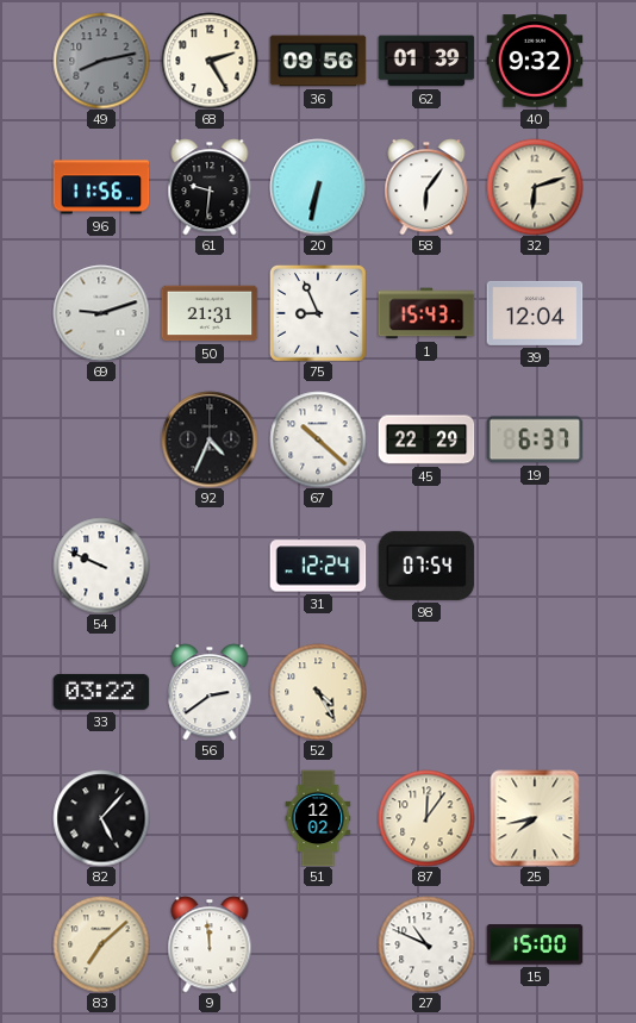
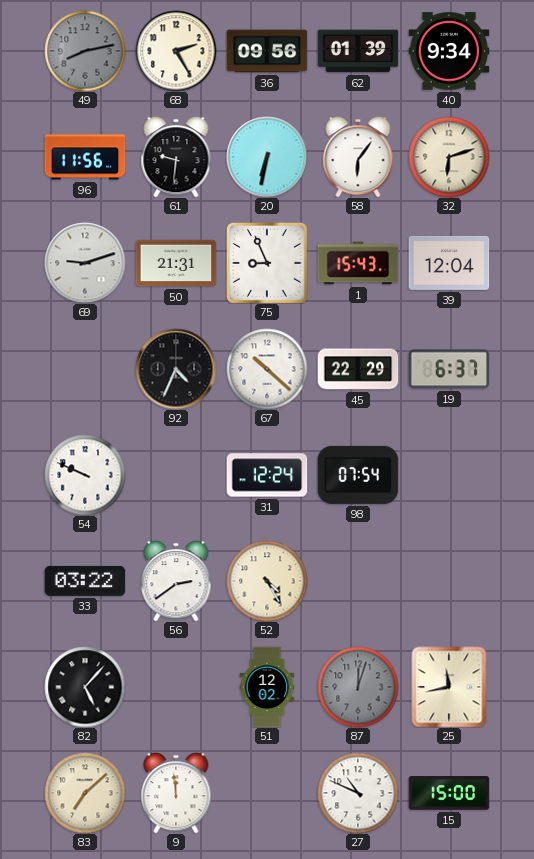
40: 9:32 -> 9:34 (449, 51)
87: 12:06 -> 12:03 (358, 687)
87 dial: cream -> grey (358, 687)
25: 7:43 -> 11:43 (449, 687)
